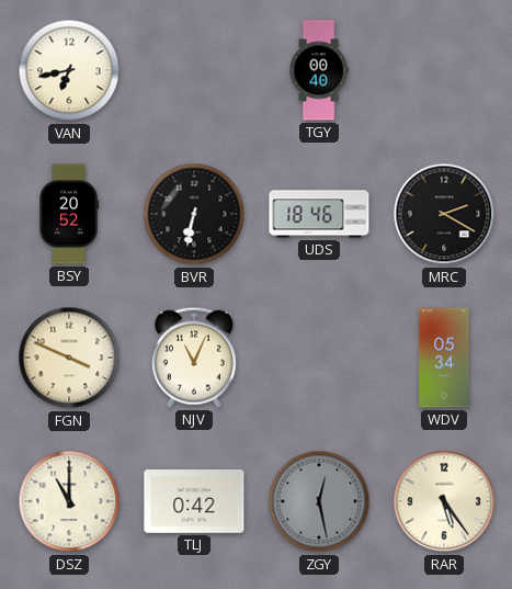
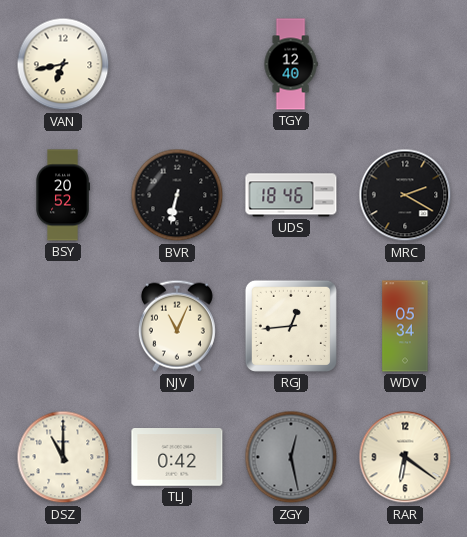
TGY: 00:40 -> 12:40 (291, 64)
FGN: 3:49 -> none (69, 358)
RGJ: none -> 12:44 (291, 326)
RAR: 5:24 -> 6:21 (405, 457)
